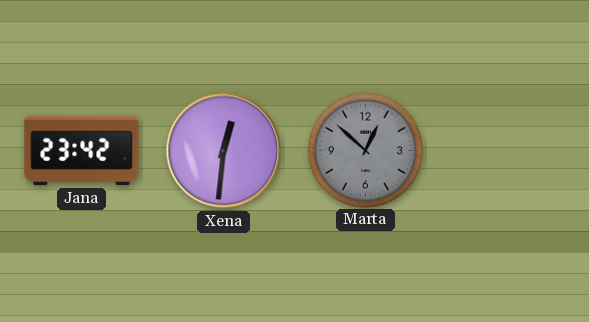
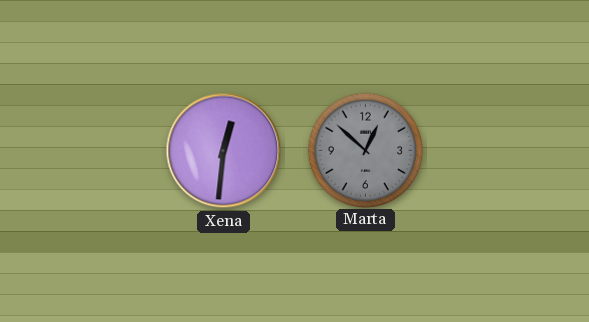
Jana: 23:42 -> none (82, 151)
